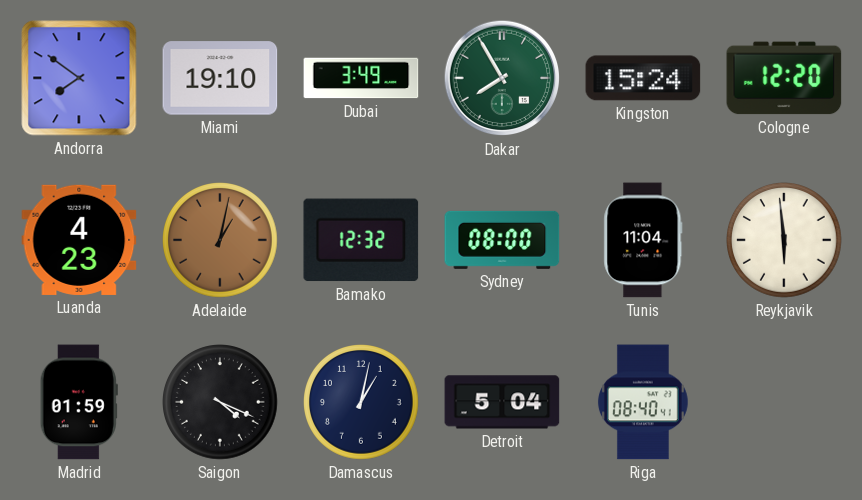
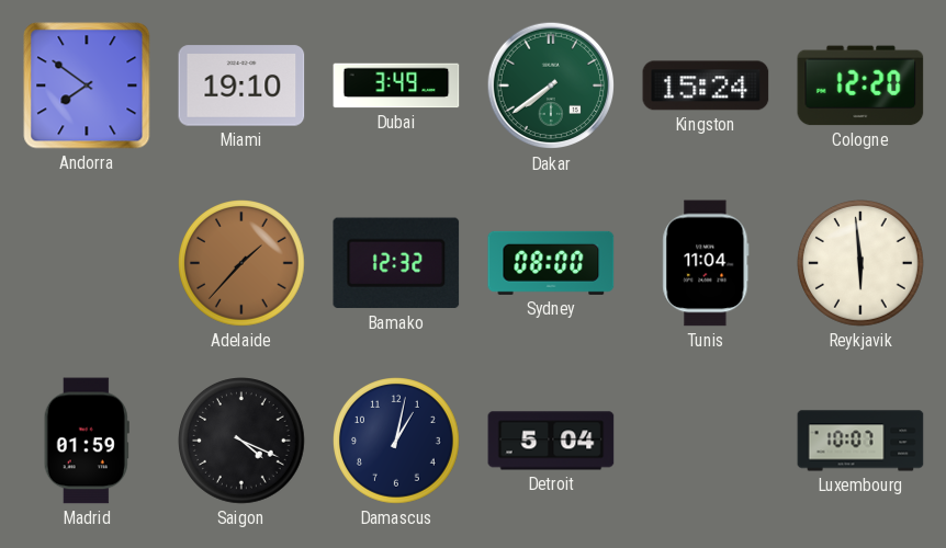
Dakar: 7:55 -> 7:39 (551, 85)
Luanda: 4:23 -> none (79, 240)
Adelaide: 1:02 -> 1:37 (243, 264)
Riga: 08:40 -> none (643, 402)
Luxembourg: none -> 10:07 (860, 441)
